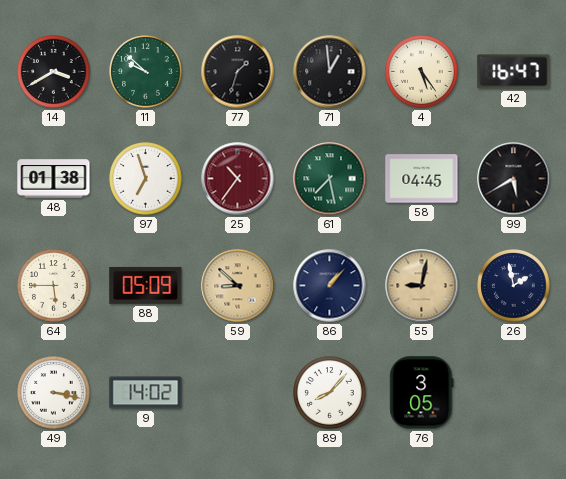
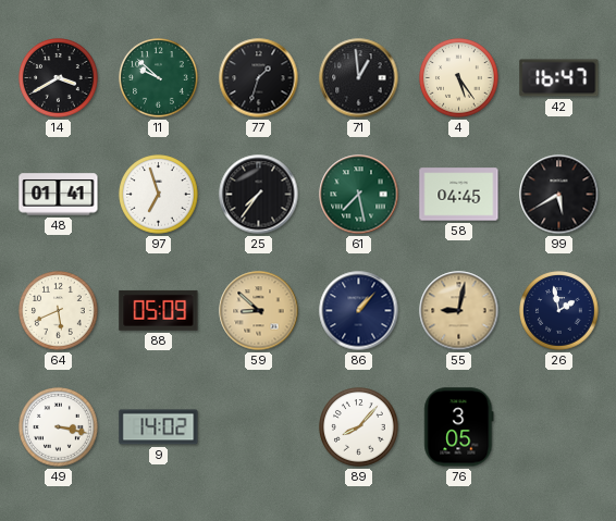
48: 01:38 -> 01:41 (59, 195)
25: 10:36 -> 7:36 (259, 195)
25 dial: burgundy -> black (259, 195)
64: 5:45 -> 5:41 (59, 311)
